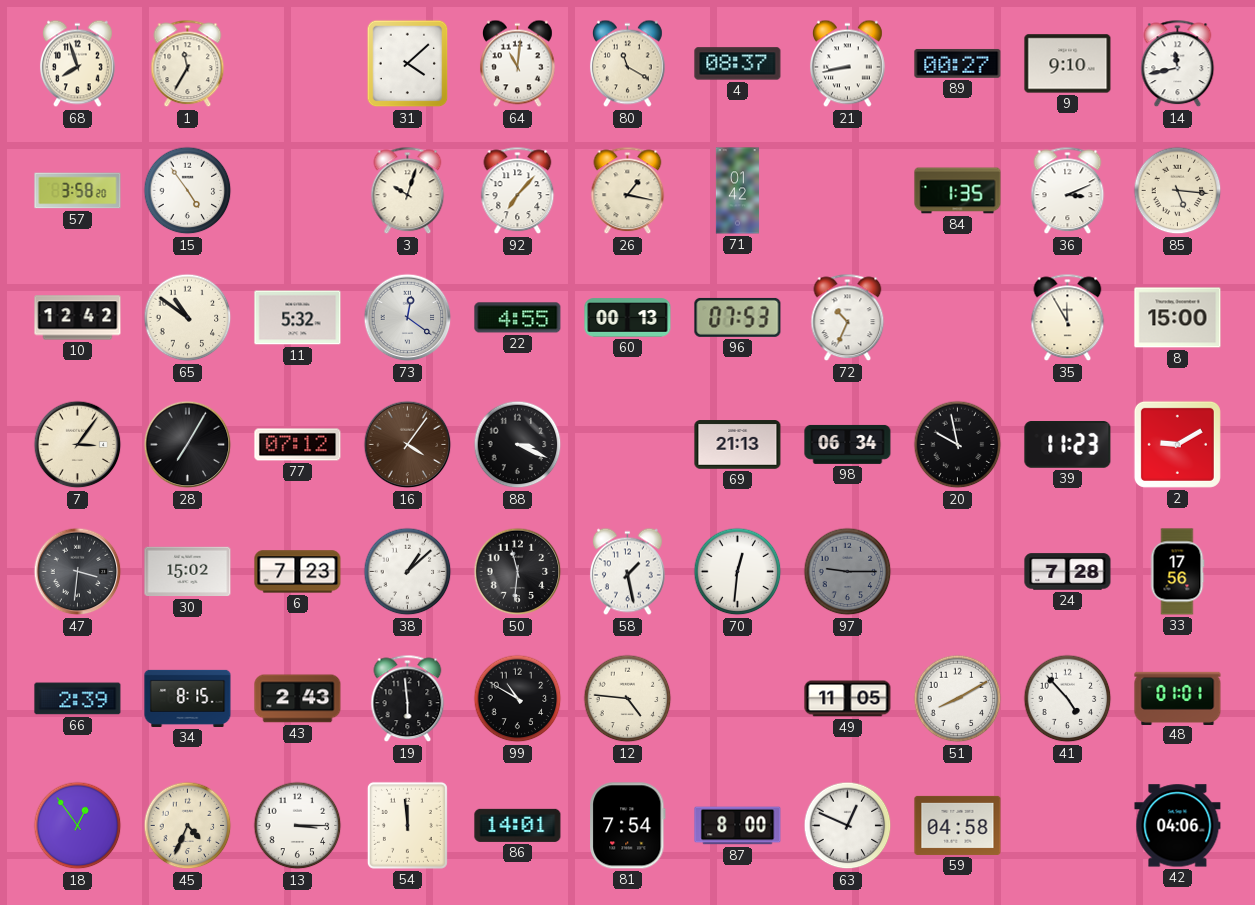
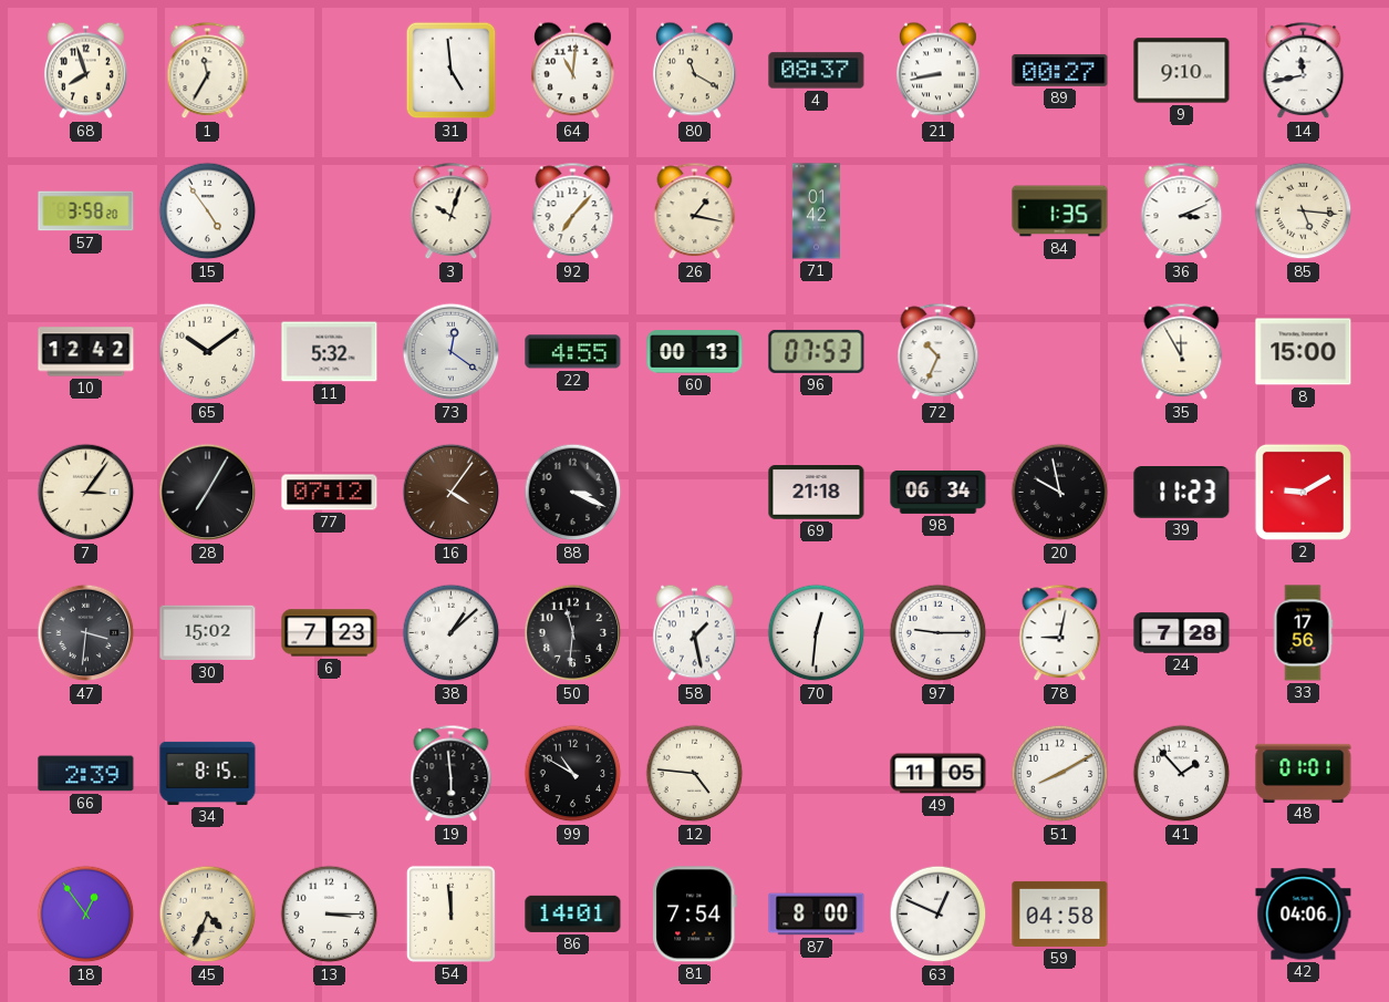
31: 4:08 -> 4:59 (452, 71)
65: 10:51 -> 10:09 (208, 352)
69: 21:13 -> 21:18 (817, 493)
97 dial: grey -> white (939, 633)
78: none -> 9:02 (1060, 633)
43: 2:43 -> none (298, 699)
41: 4:53 -> 1:53 (1182, 774)
